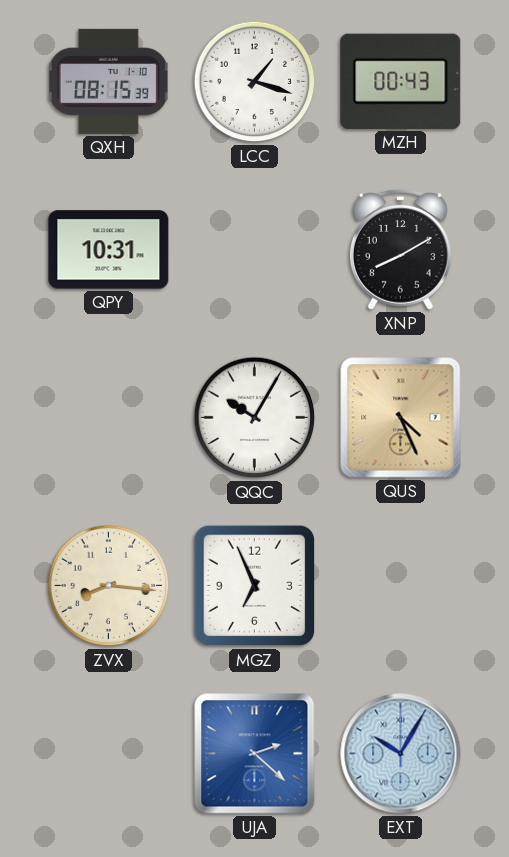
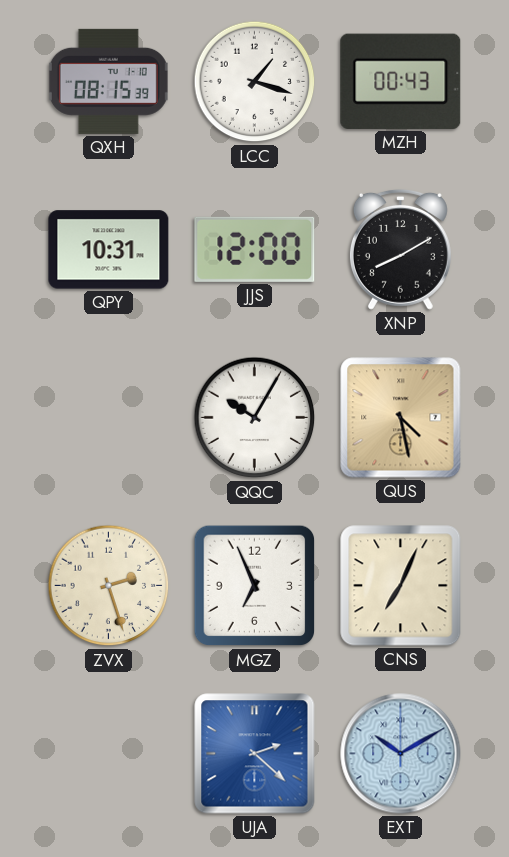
JJS: none -> 12:00 (255, 249)
QUS: 4:26 -> 4:28 (401, 418)
ZVX: 8:16 -> 2:27 (109, 586)
CNS: none -> 7:04 (401, 586)
EXT: 10:05 -> 10:10 (401, 754)
